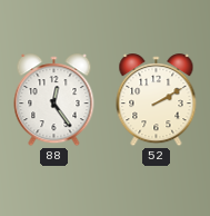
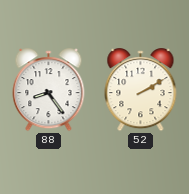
88: 12:24 -> 8:24 (49, 90)
